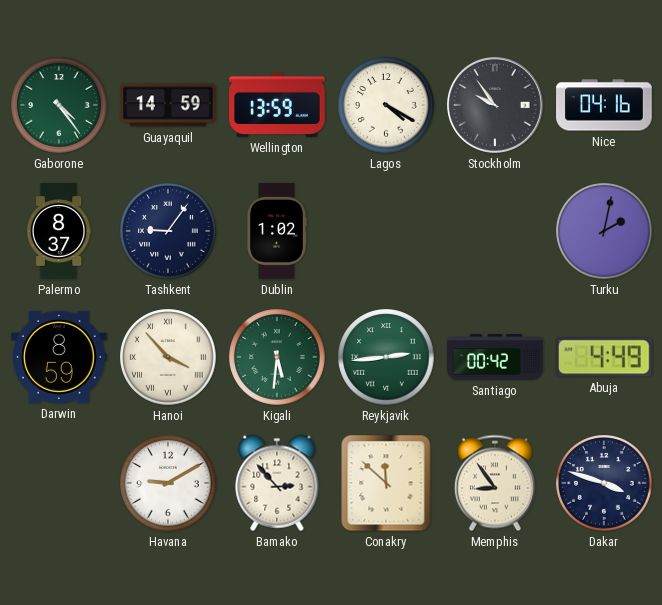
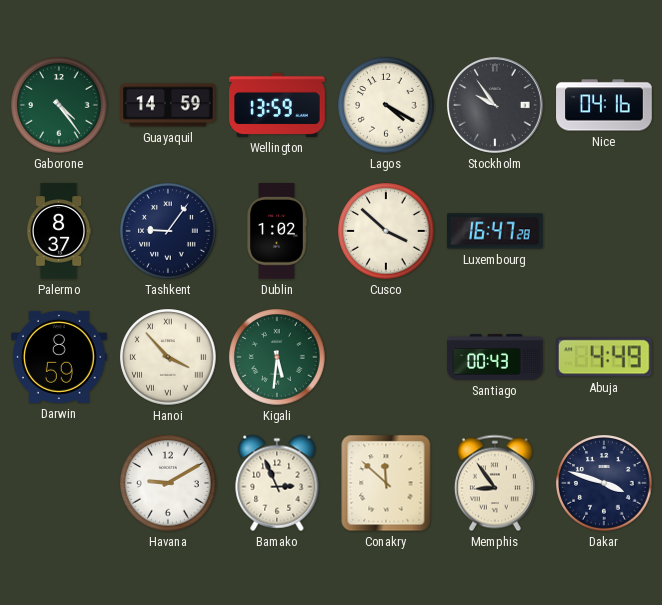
Cusco: none -> 3:52 (386, 231)
Luxembourg: none -> 16:47 (496, 231)
Turku: 2:02 -> none (604, 231)
Reykjavik: 2:44 -> none (386, 357)
Santiago: 00:42 -> 00:43 (495, 357)
Bamako: 2:53 -> 2:56 (277, 483)
